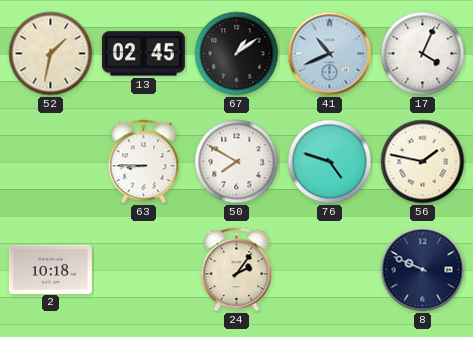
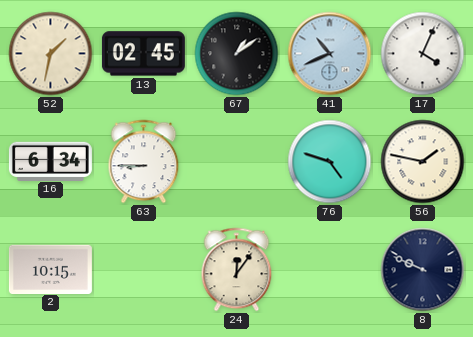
16: none -> 6:34 (50, 161)
50: 7:50 -> none (237, 162)
2: 10:18 -> 10:15 (50, 269)
24: 2:06 -> 12:06 (237, 270)
